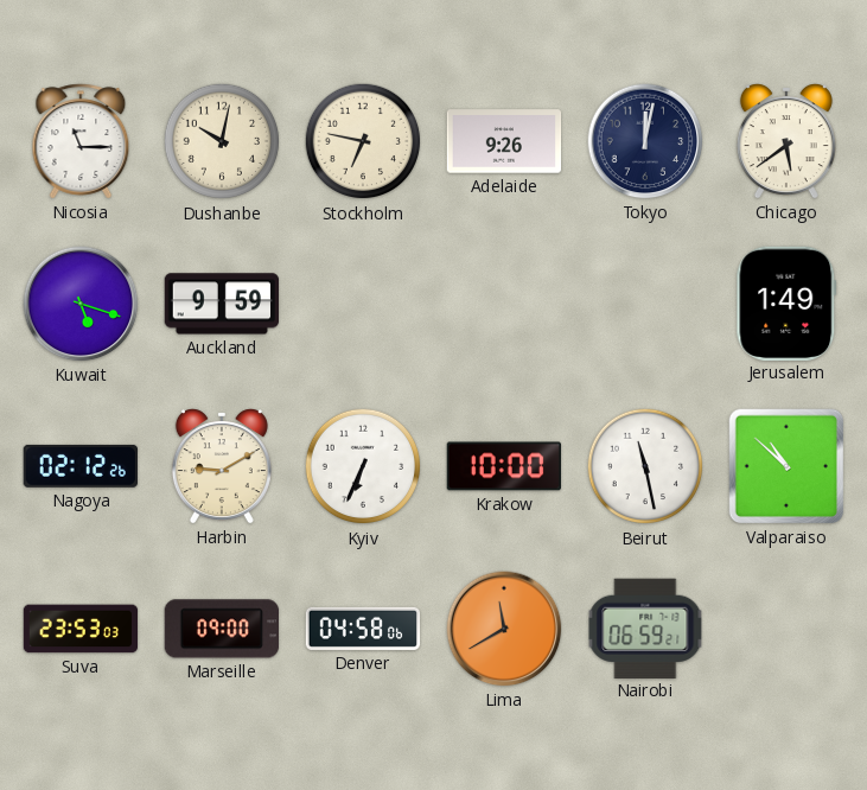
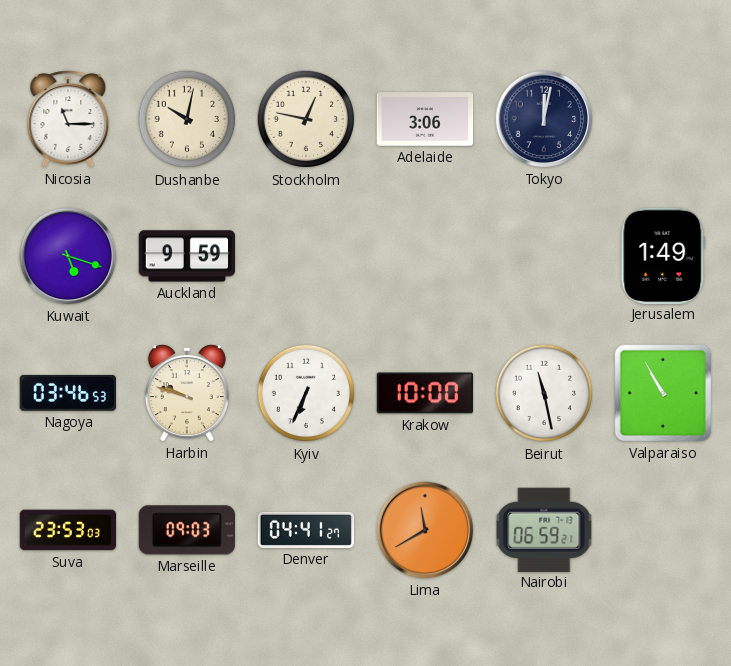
Stockholm: 6:47 -> 12:47 (306, 119)
Adelaide: 9:26 -> 3:06 (425, 119)
Chicago: 5:39 -> none (786, 141)
Nagoya: 02:12 -> 03:46 (67, 393)
Harbin: 9:10 -> 9:48 (187, 393)
Valparaiso: 10:52 -> 10:55 (663, 393)
Marseille: 09:00 -> 09:03 (186, 530)
Denver: 04:58 -> 04:41 (306, 530)
